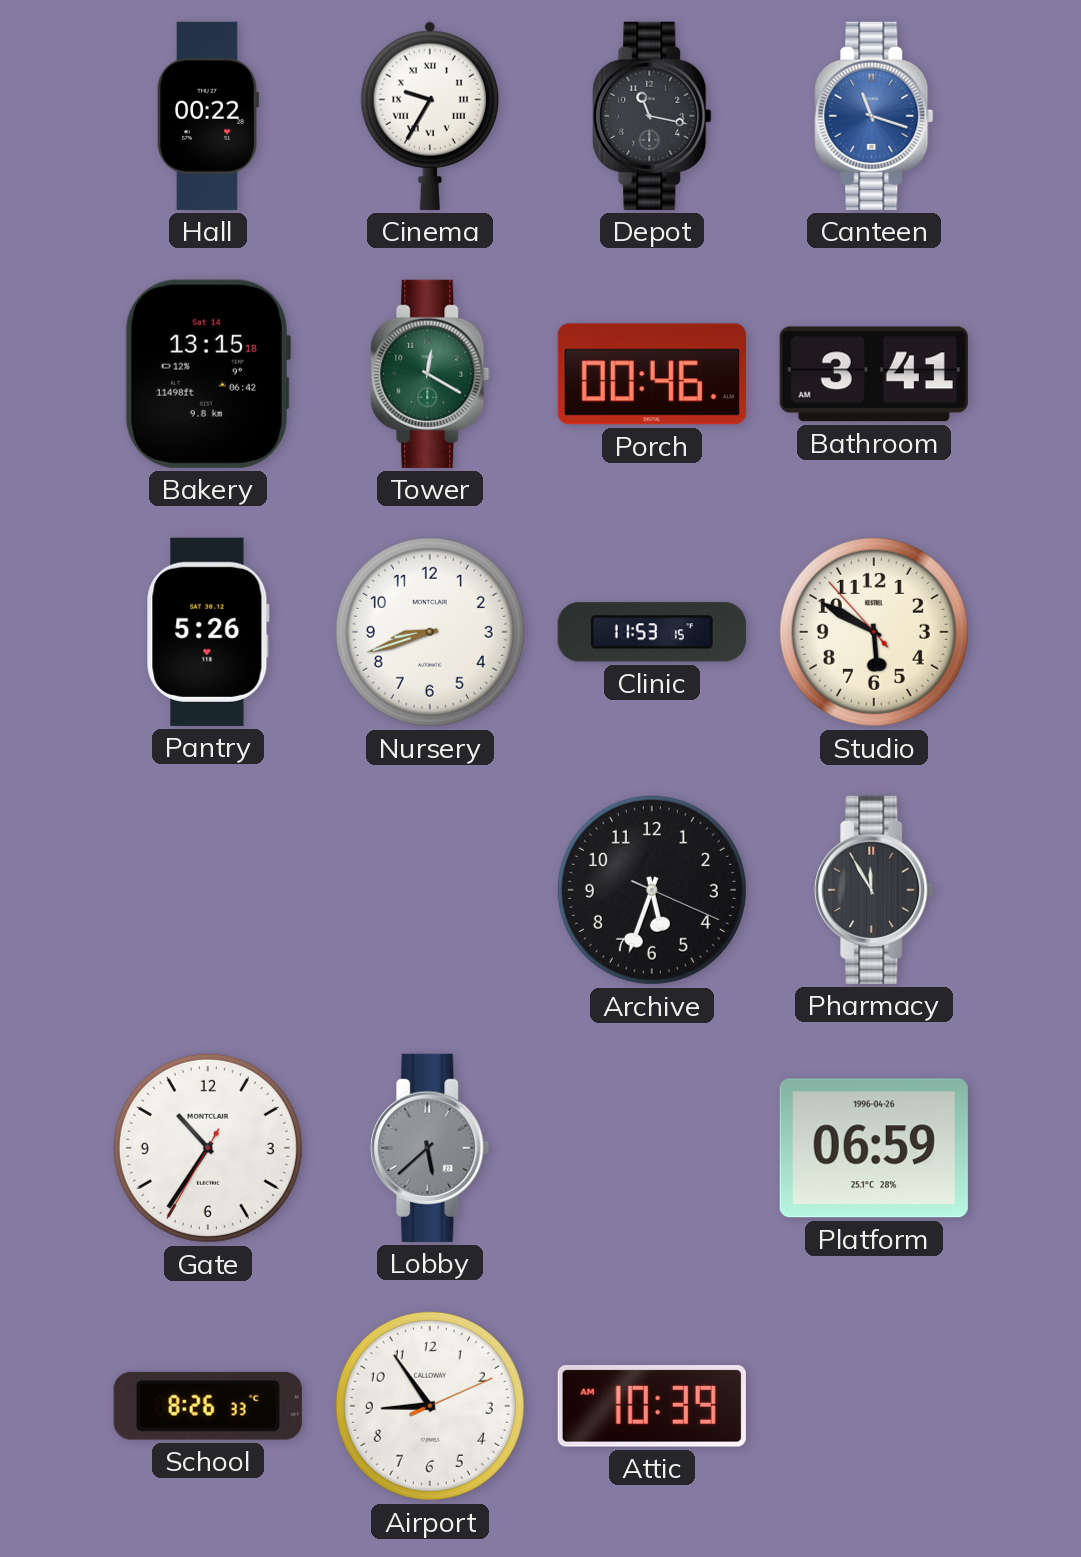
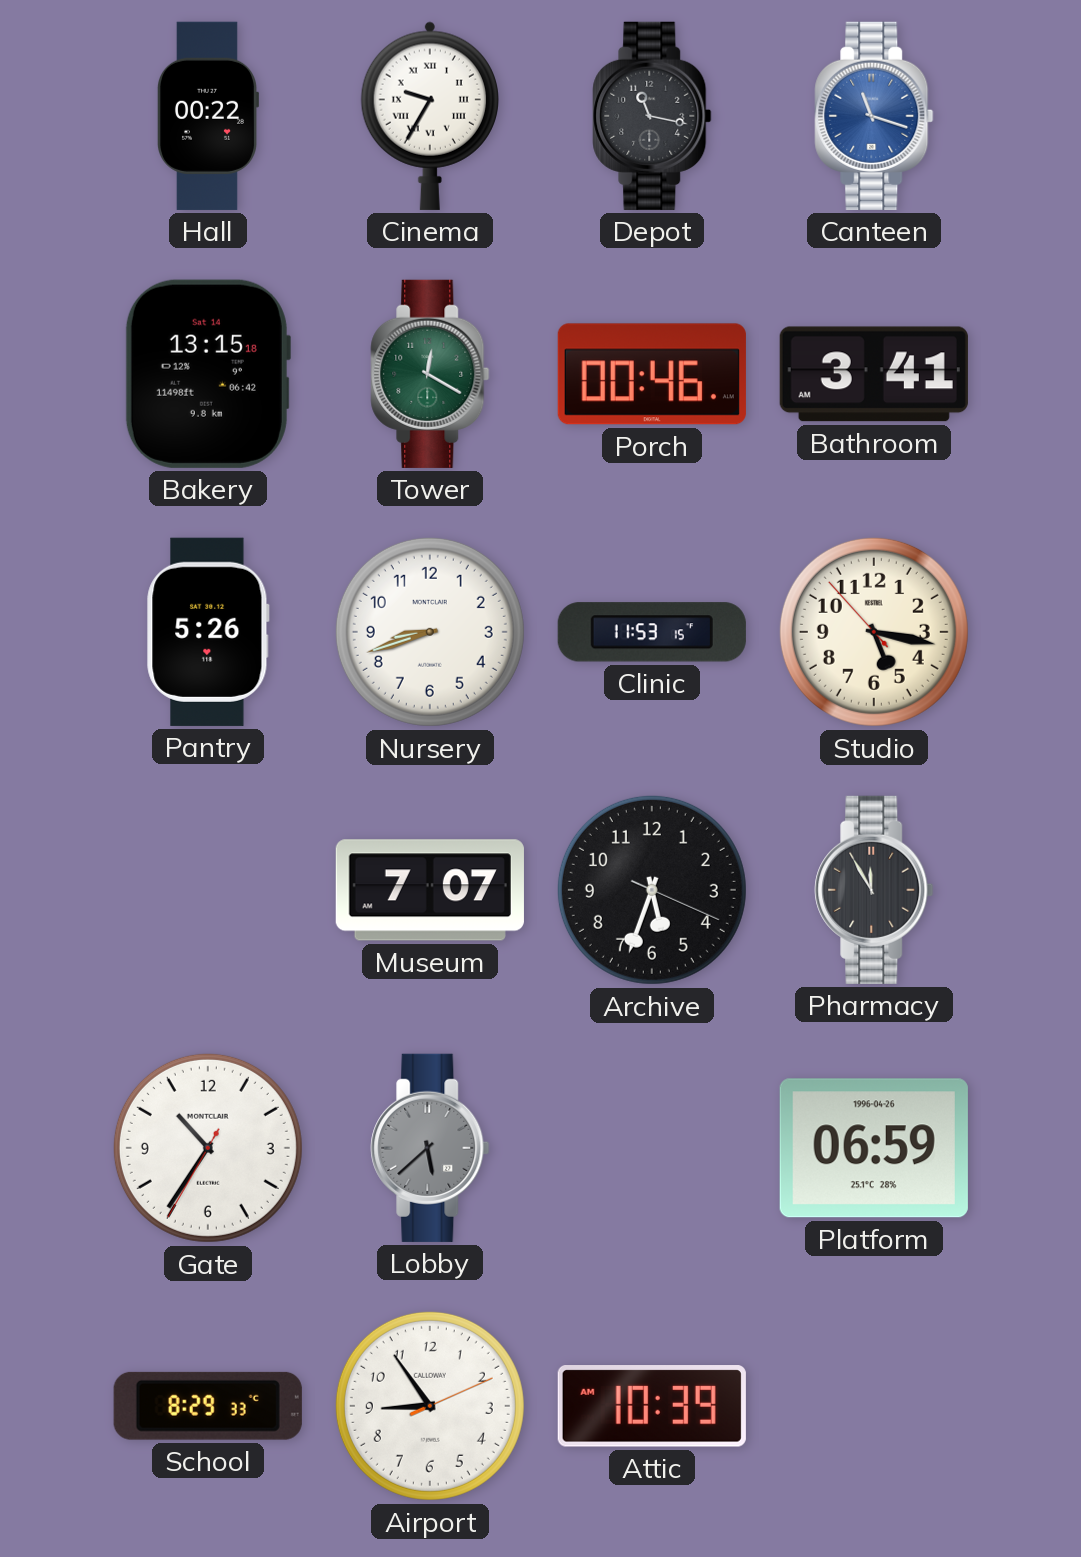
Studio: 5:49 -> 5:16 (874, 632)
Museum: none -> 7:07 (430, 890)
School: 8:26 -> 8:29 (208, 1406)
